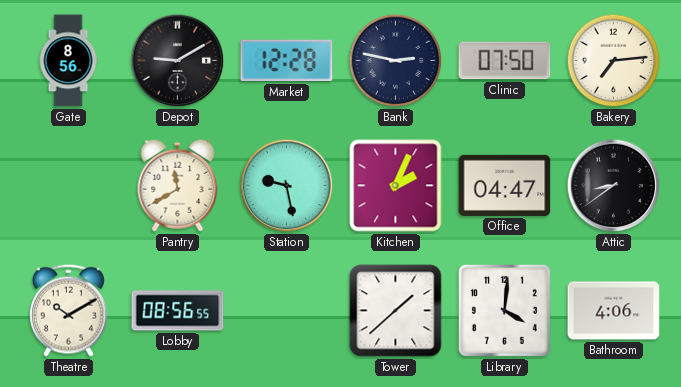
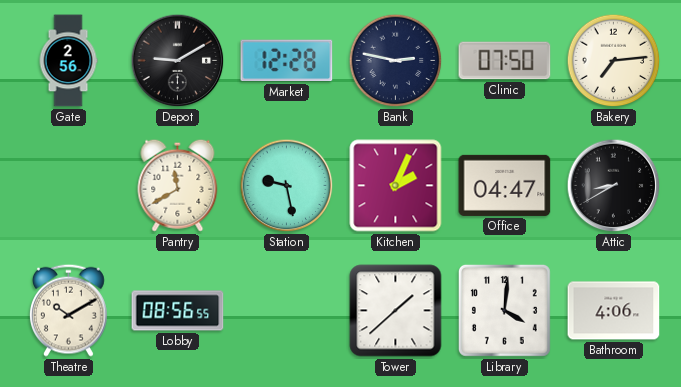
Gate: 8:56 -> 2:56 (68, 61)
Attic: 8:39 -> 8:40 (614, 186)
